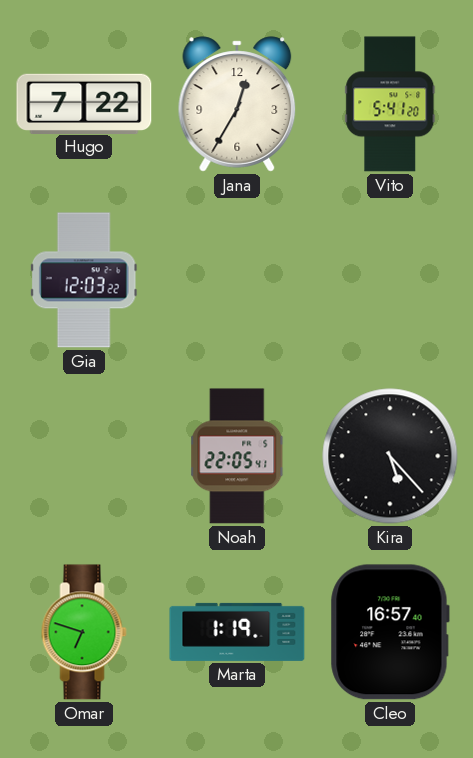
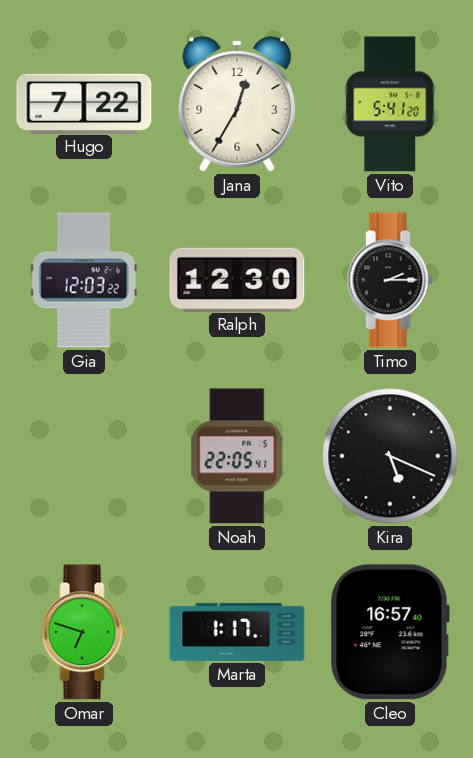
Ralph: none -> 12:30 (237, 279)
Timo: none -> 2:15 (390, 280)
Kira: 5:23 -> 5:19 (390, 456)
Marta: 1:19 -> 1:17 (237, 632)
